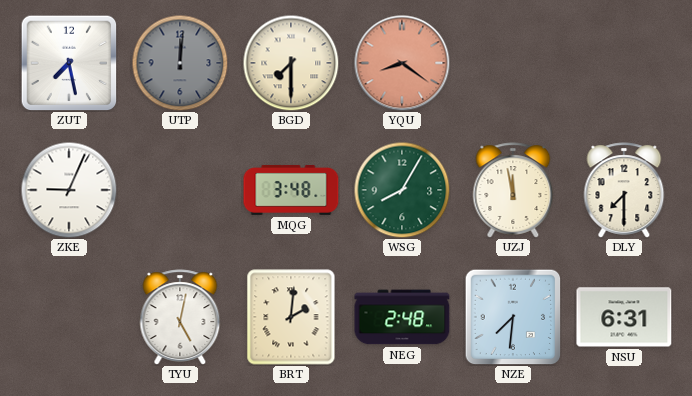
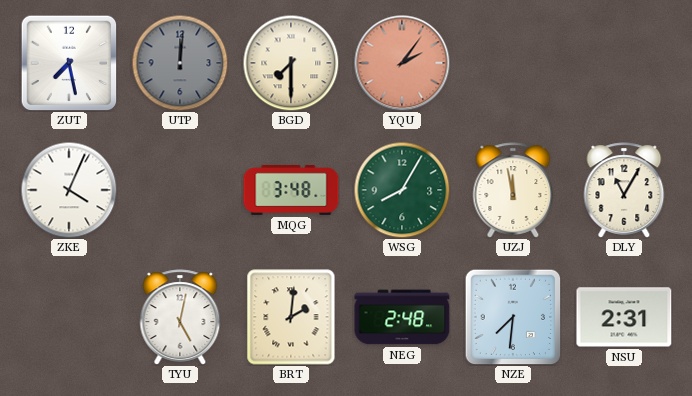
YQU: 8:21 -> 2:06 (402, 63)
ZKE: 9:04 -> 4:04 (69, 190)
DLY: 7:30 -> 11:05 (624, 190)
NSU: 6:31 -> 2:31 (624, 317)
